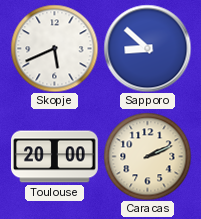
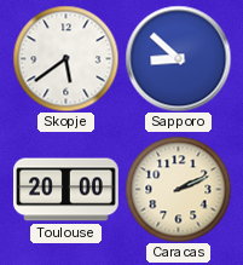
Skopje: 5:41 -> 5:39 (65, 58)
